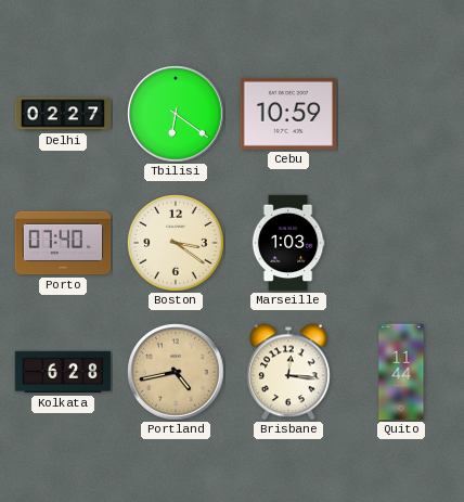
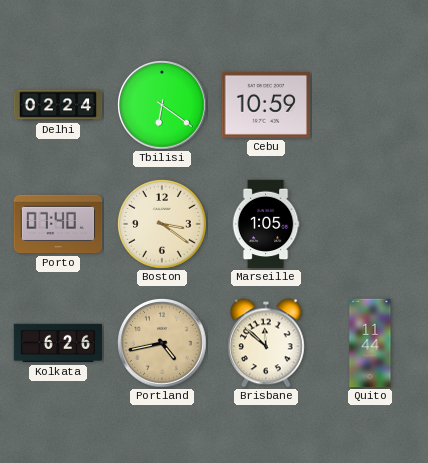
Delhi: 02:27 -> 02:24 (58, 105)
Marseille: 1:03 -> 1:05 (266, 224)
Kolkata: 6:28 -> 6:26 (58, 343)
Brisbane: 12:16 -> 11:52 (266, 343)
